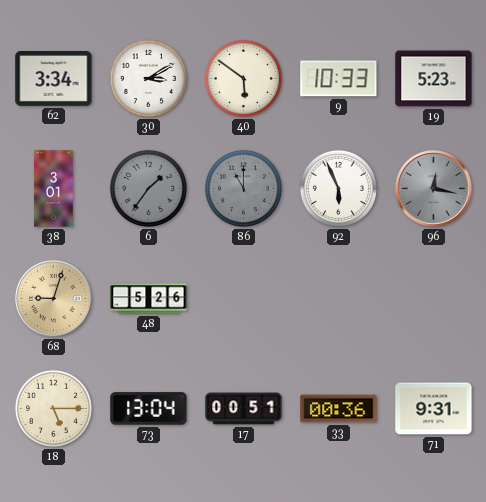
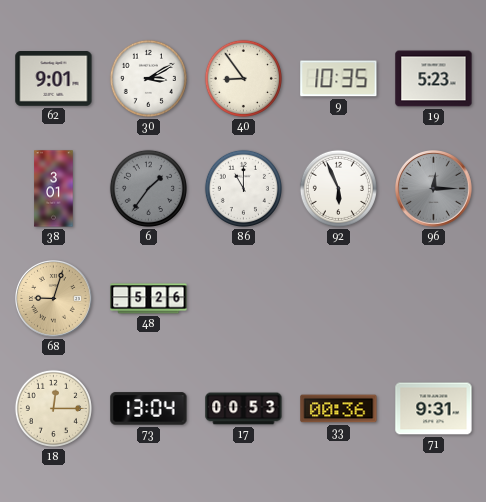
62: 3:34 -> 9:01 (54, 79)
40: 5:51 -> 8:54 (243, 78)
9: 10:33 -> 10:35 (339, 79)
86 dial: grey -> white (243, 188)
96: 12:17 -> 12:15 (434, 189)
18: 5:15 -> 12:15 (53, 408)
17: 00:51 -> 00:53 (244, 409)
